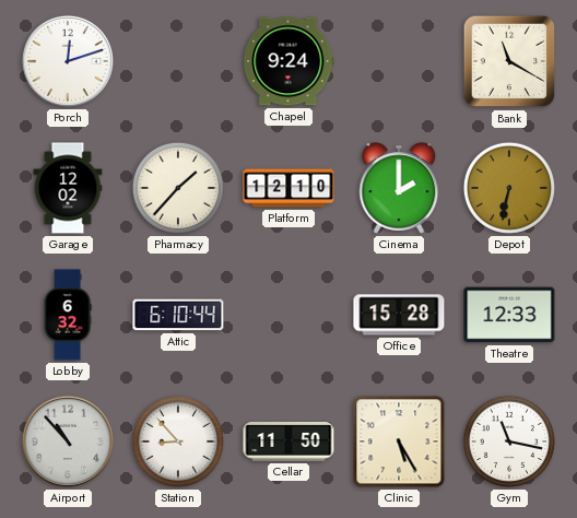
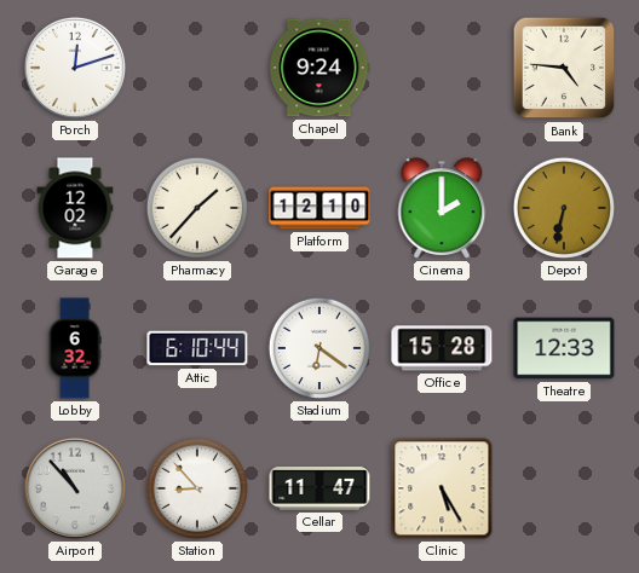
Bank: 11:20 -> 4:46 (564, 68)
Stadium: none -> 6:21 (319, 348)
Cellar: 11:50 -> 11:47 (319, 490)
Gym: 11:17 -> none (509, 442)
